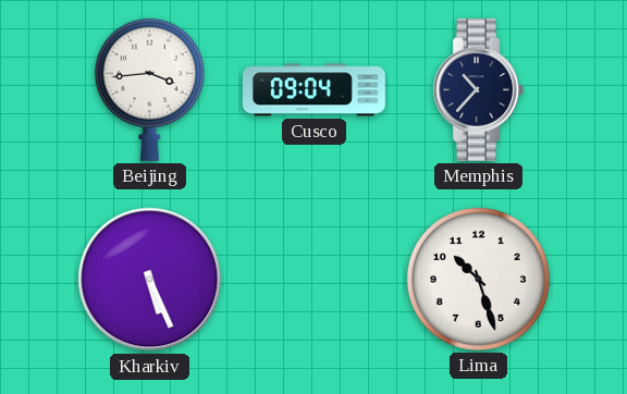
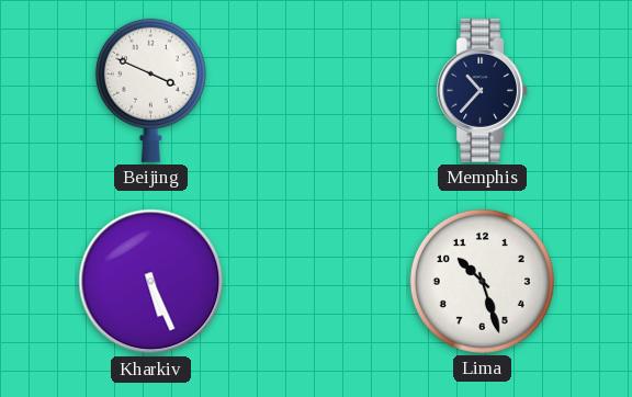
Beijing: 3:44 -> 3:49 (150, 90)
Cusco: 09:04 -> none (313, 90)
